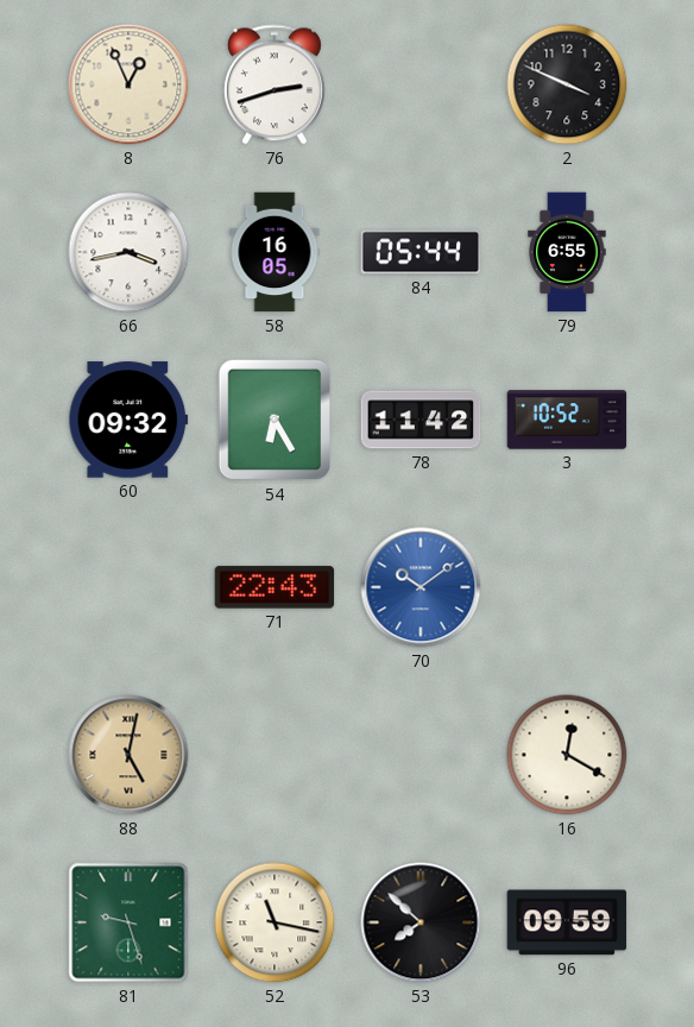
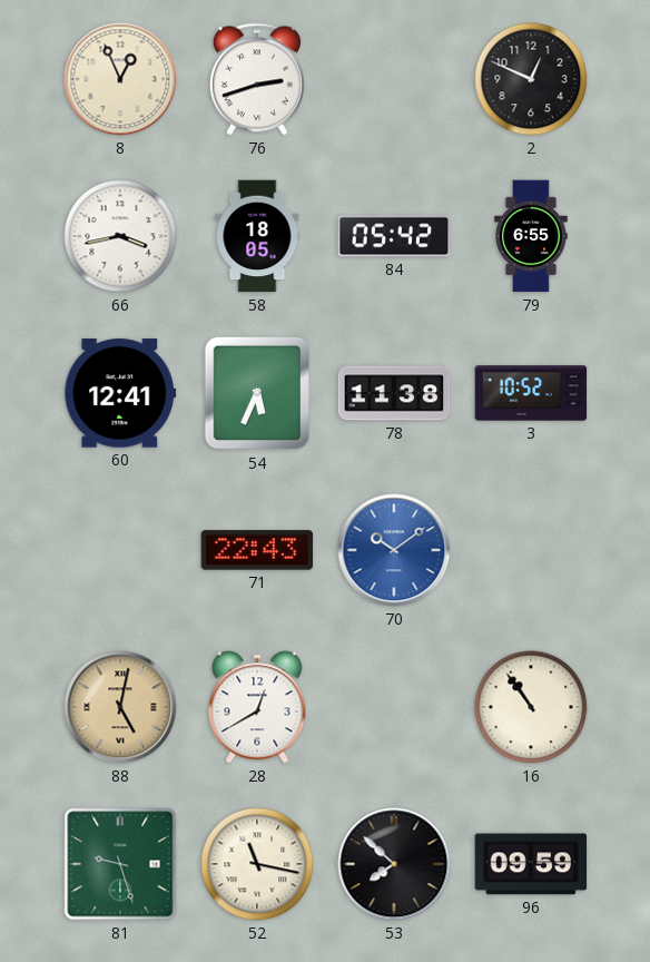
2: 3:49 -> 12:49 (531, 79)
58: 16:05 -> 18:05 (257, 236)
84: 05:44 -> 05:42 (394, 236)
60: 09:32 -> 12:41 (120, 393)
54: 6:25 -> 5:34 (257, 393)
78: 11:42 -> 11:38 (394, 393)
28: none -> 12:40 (257, 707)
16: 12:20 -> 10:54 (531, 707)
